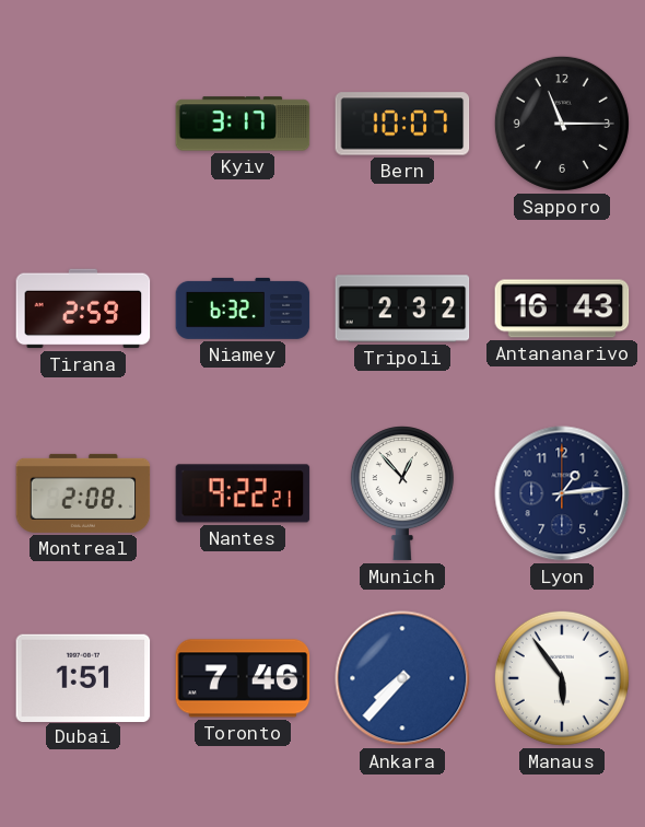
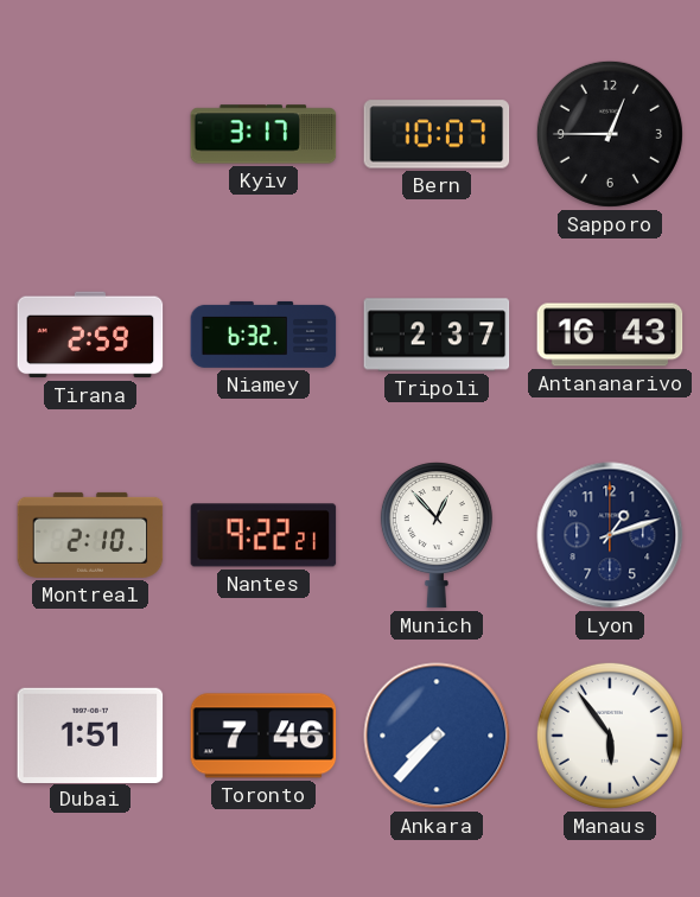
Sapporo: 11:15 -> 12:45 (610, 134)
Tripoli: 2:32 -> 2:37 (437, 335)
Montreal: 2:08 -> 2:10 (90, 535)
Lyon: 1:14 -> 1:12 (610, 535)
